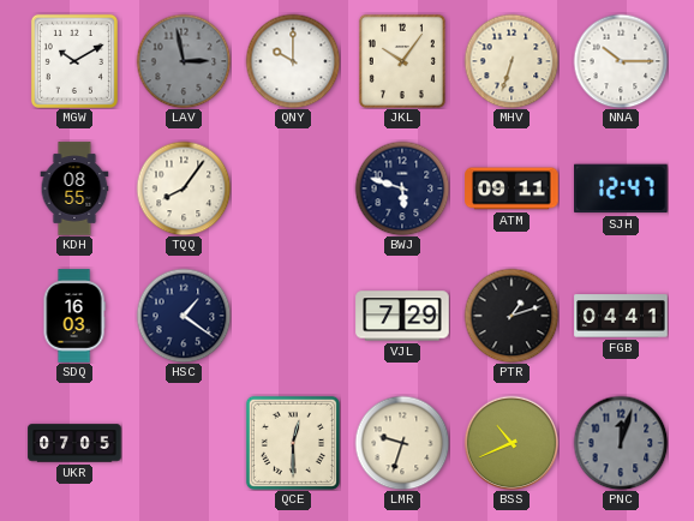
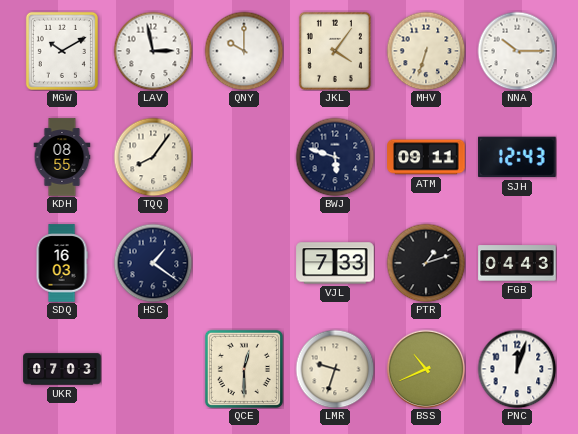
LAV dial: grey -> white (153, 51)
JKL: 10:06 -> 4:06 (335, 51)
SJH: 12:47 -> 12:43 (517, 157)
VJL: 7:29 -> 7:33 (335, 263)
FGB: 04:41 -> 04:43 (517, 263)
UKR: 07:05 -> 07:03 (62, 369)
PNC dial: grey -> white (517, 369)
